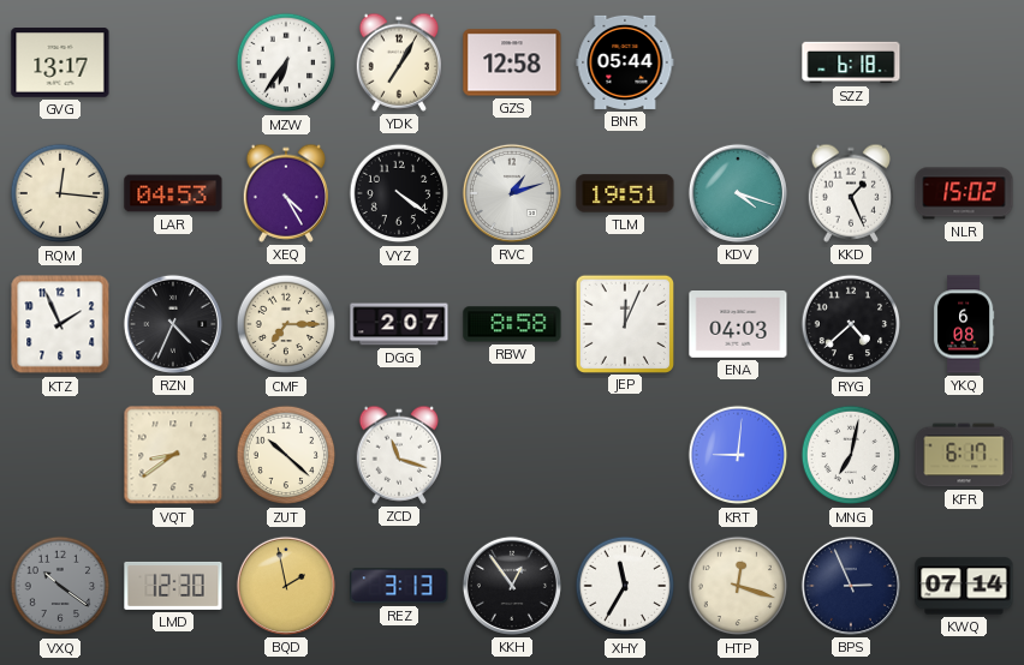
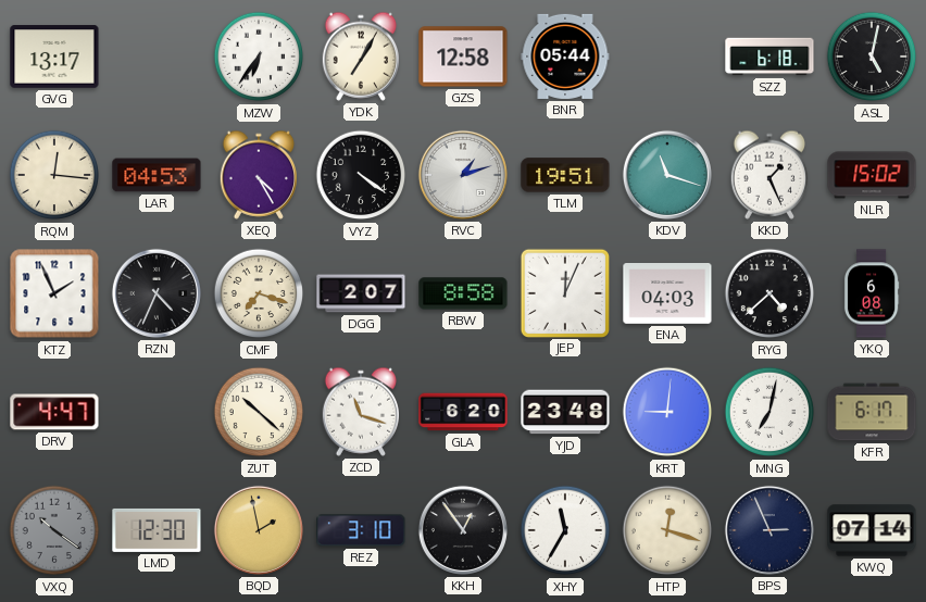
ASL: none -> 5:02 (872, 57)
KDV: 4:18 -> 11:18 (667, 175)
CMF: 7:15 -> 7:18 (259, 293)
DRV: none -> 4:47 (54, 412)
VQT: 8:39 -> none (173, 455)
GLA: none -> 6:20 (463, 412)
YJD: none -> 23:48 (565, 412)
REZ: 3:13 -> 3:10 (361, 530)
